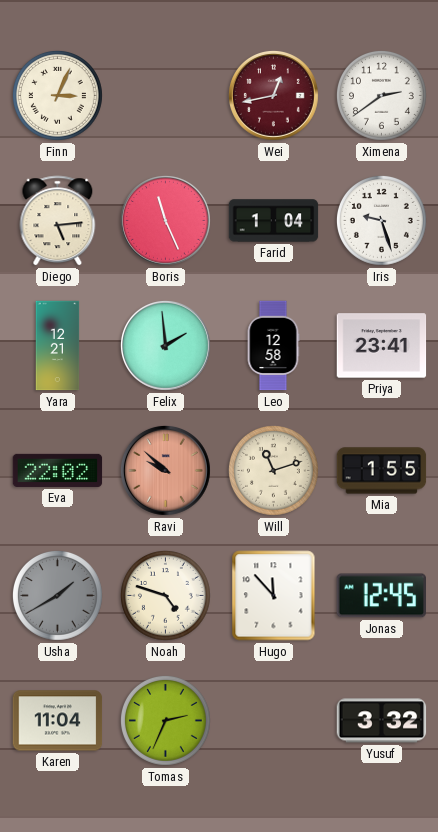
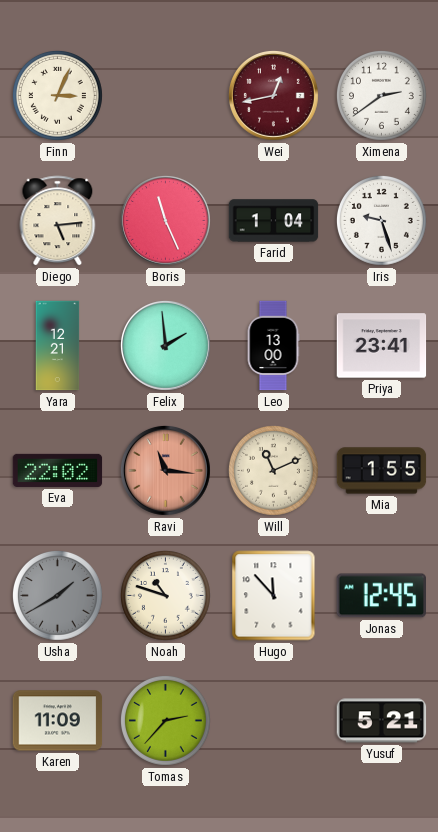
Leo: 12:58 -> 13:00 (273, 346)
Ravi: 9:52 -> 11:16 (165, 470)
Will: 11:12 -> 11:11 (273, 470)
Noah: 4:48 -> 10:48 (165, 595)
Karen: 11:04 -> 11:09 (58, 721)
Tomas: 2:34 -> 2:37 (165, 720)
Yusuf: 3:32 -> 5:21 (382, 721)
